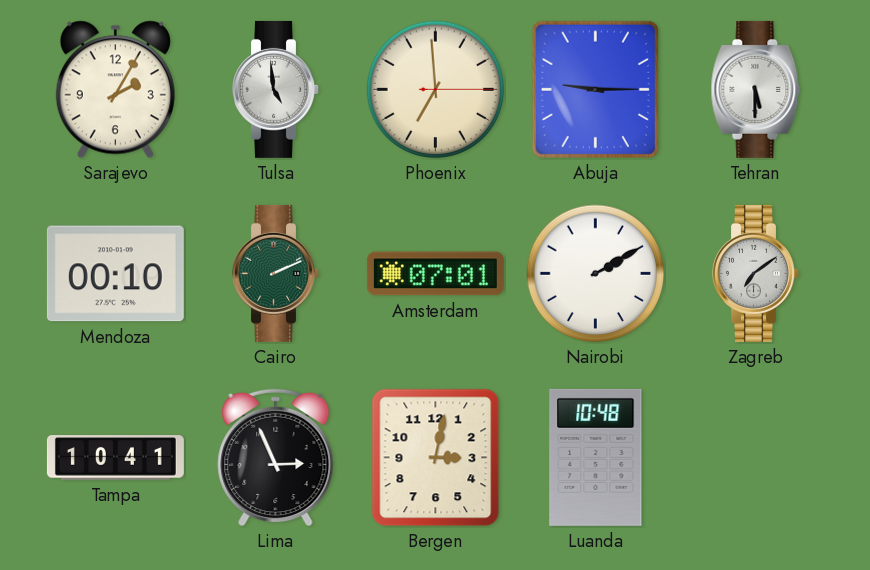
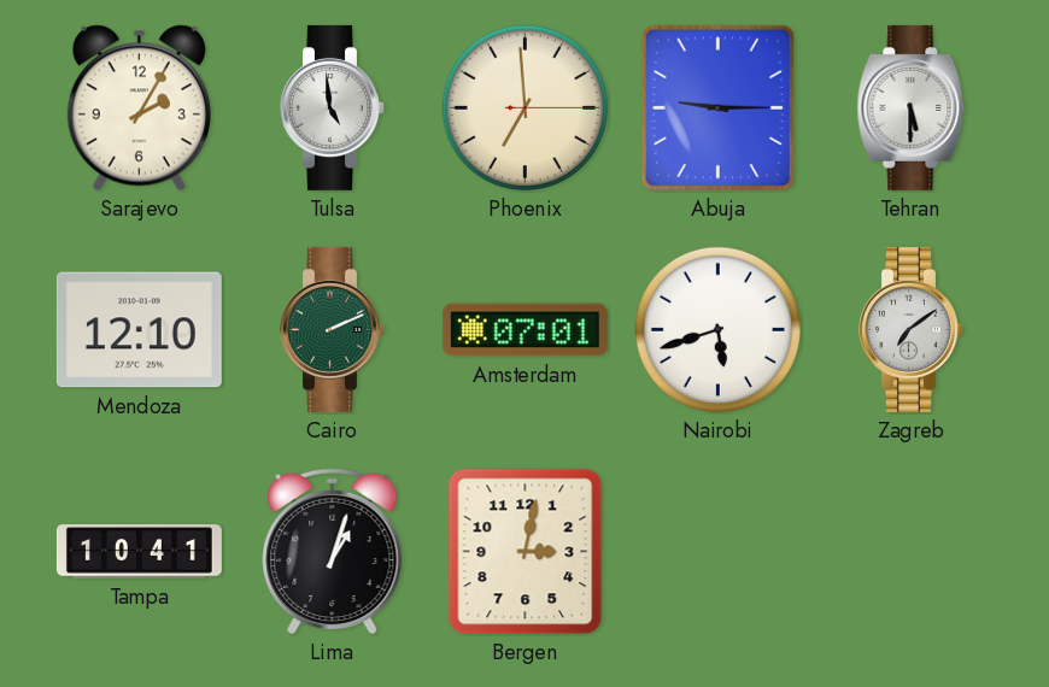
Mendoza: 00:10 -> 12:10 (139, 330)
Nairobi: 2:10 -> 5:42 (719, 330)
Lima: 2:56 -> 1:03 (333, 552)
Luanda: 10:48 -> none (596, 457)
